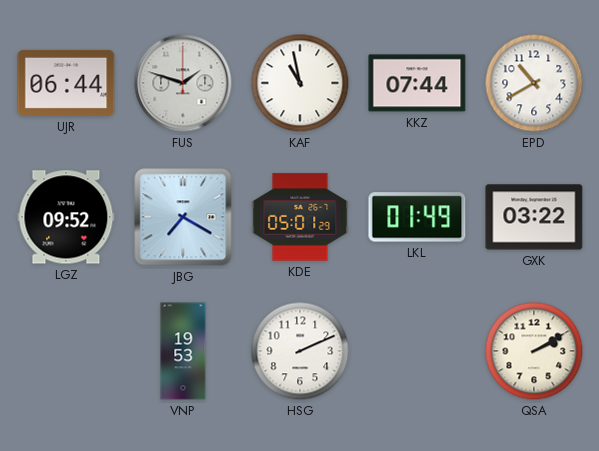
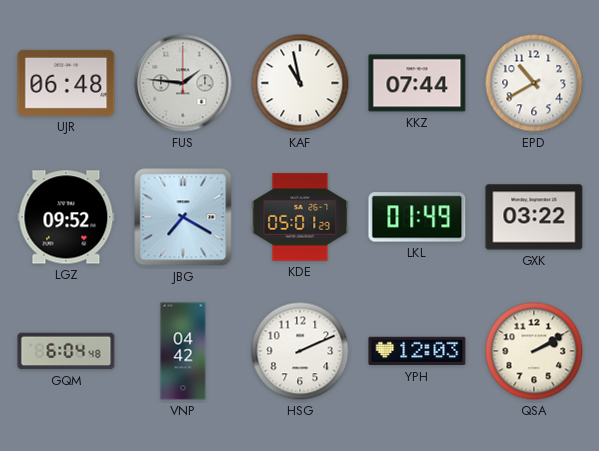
UJR: 06:44 -> 06:48 (66, 83)
FUS: 1:48 -> 1:46 (183, 83)
GQM: none -> 6:04 (66, 351)
VNP: 19:53 -> 04:42 (183, 351)
YPH: none -> 12:03 (417, 351)
